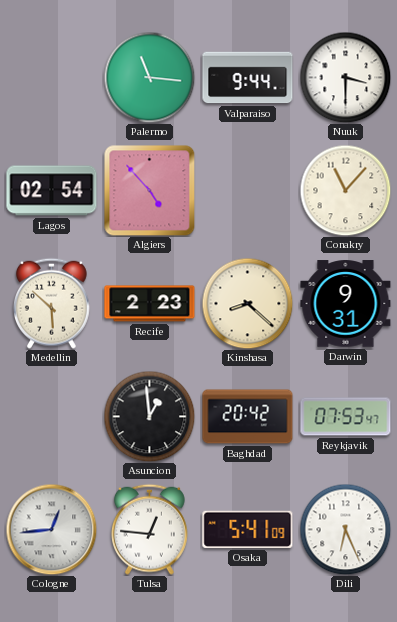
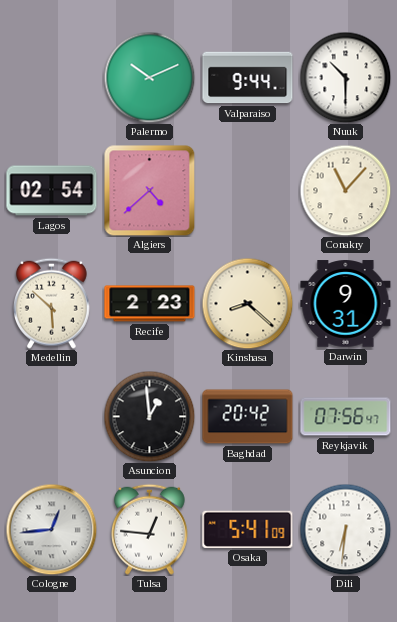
Palermo: 11:16 -> 10:11 (149, 77)
Nuuk: 3:30 -> 10:30 (345, 77)
Algiers: 4:53 -> 4:38 (149, 190)
Reykjavik: 07:53 -> 07:56 (346, 417)
Dili: 6:26 -> 6:31 (345, 529)
